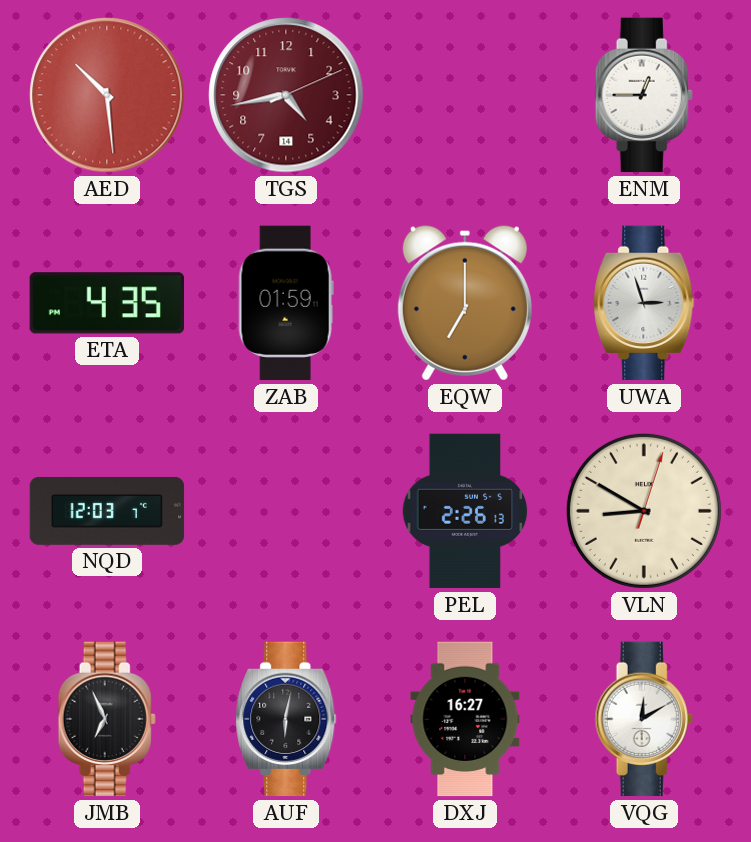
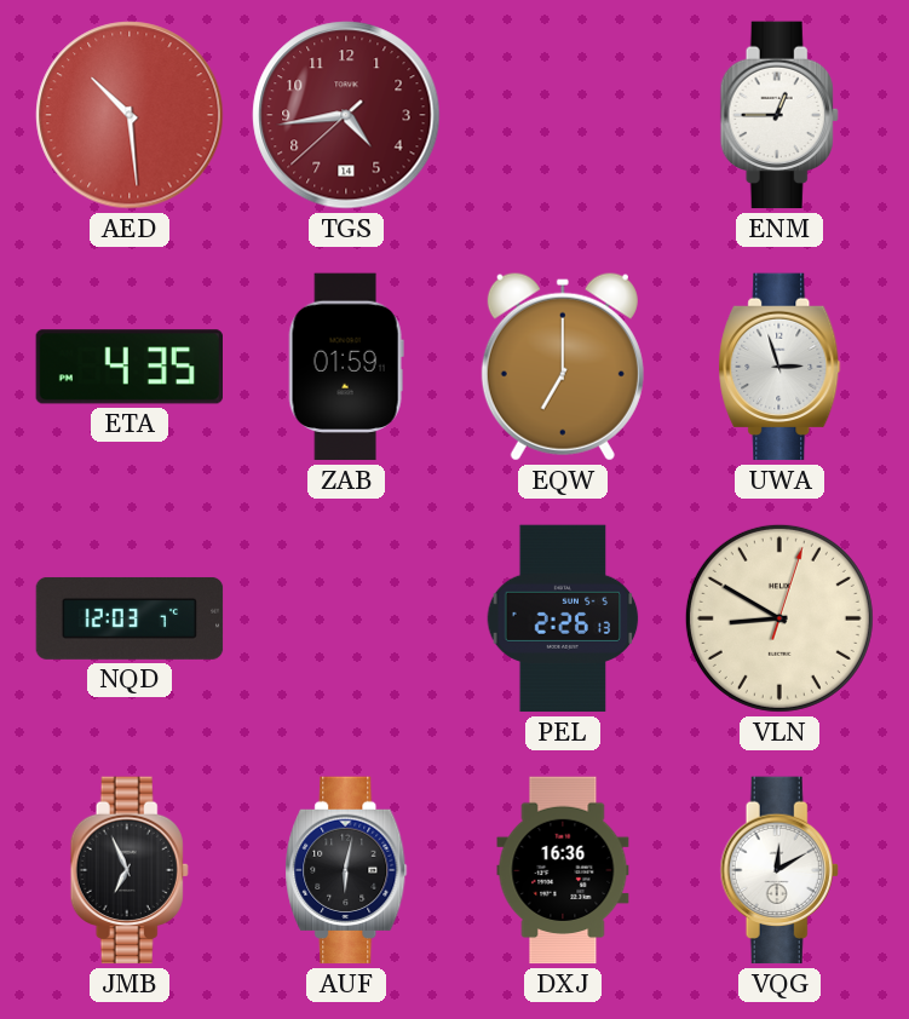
TGS: 4:43:11 -> 4:43:38 (346, 115)
DXJ: 16:27 -> 16:36 (563, 870)
